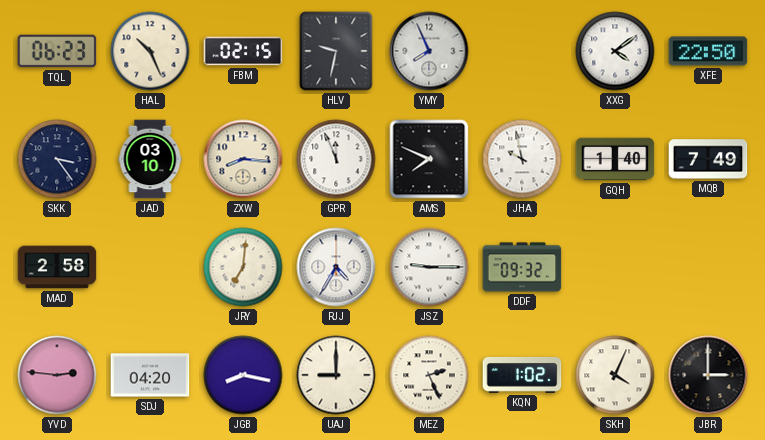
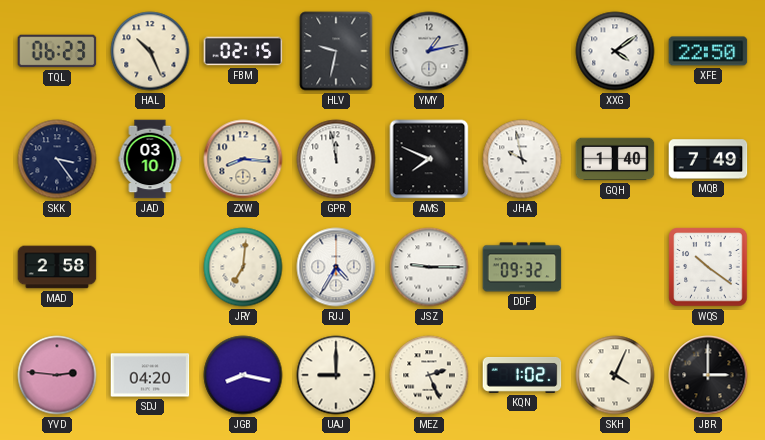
YMY: 7:56 -> 1:13 (429, 51)
GPR: 11:56 -> 11:58 (336, 159)
WQS: none -> 10:21 (708, 267)
